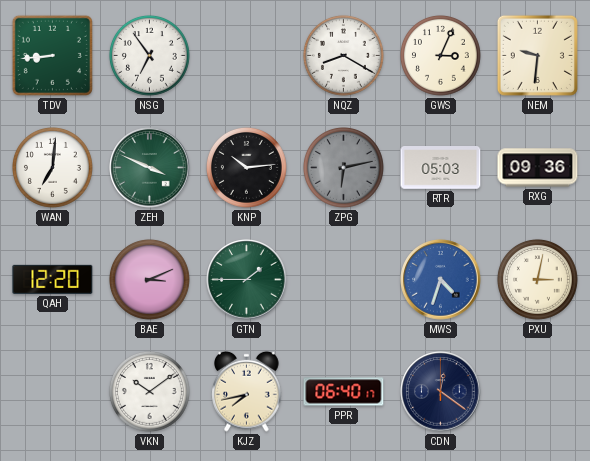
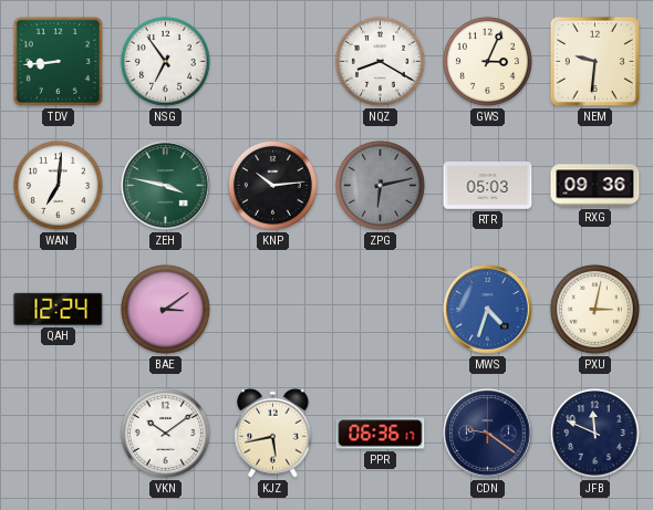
ZEH: 3:49 -> 3:47 (166, 186)
QAH: 12:20 -> 12:24 (59, 309)
BAE: 3:11 -> 3:09 (166, 310)
GTN: 1:45 -> none (247, 280)
KJZ: 7:43 -> 5:43 (273, 433)
PPR: 06:40 -> 06:36 (381, 434)
CDN: 12:21 -> 9:21 (488, 434)
JFB: none -> 11:49 (595, 434)
